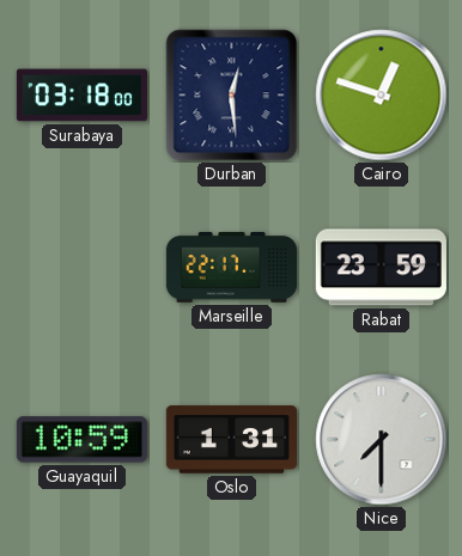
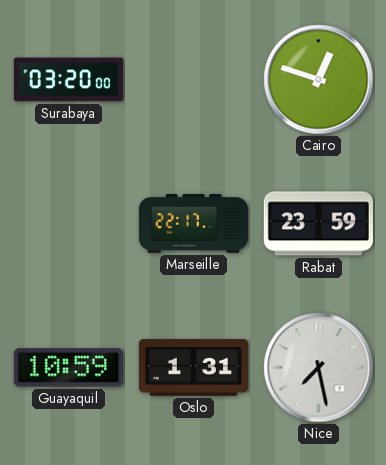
Surabaya: 03:18 -> 03:20 (68, 80)
Durban: 12:29 -> none (232, 96)
Nice: 7:30 -> 7:28 (319, 368)
